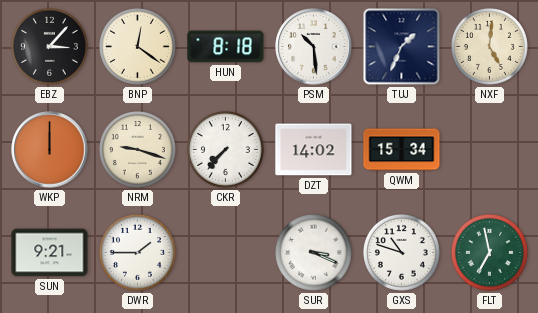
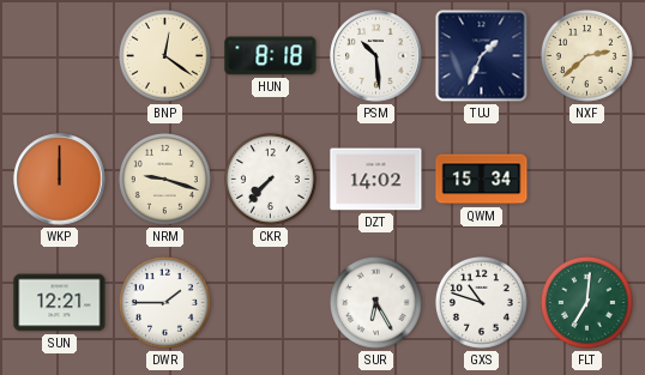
EBZ: 3:07 -> none (49, 46)
NXF: 5:01 -> 2:38 (586, 55)
SUN: 9:21 -> 12:21 (60, 303)
SUR: 3:19 -> 6:25 (375, 302)
FLT: 6:58 -> 7:01 (586, 302)
